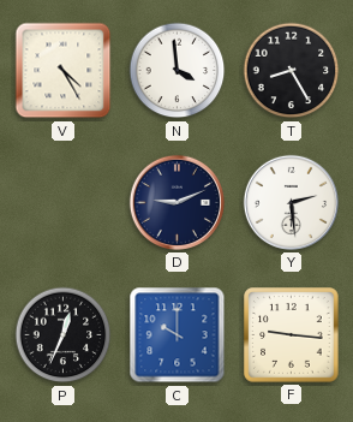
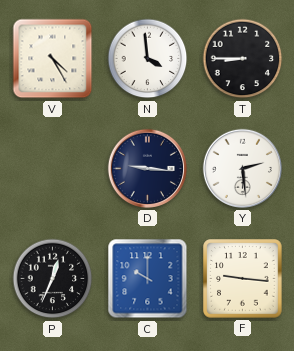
T: 8:25 -> 8:45 (243, 59)
D: 9:11 -> 9:16 (147, 168)
